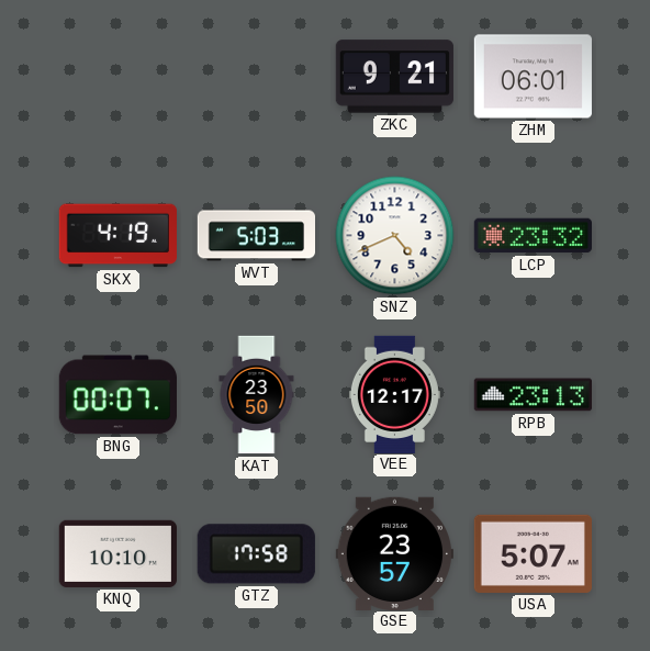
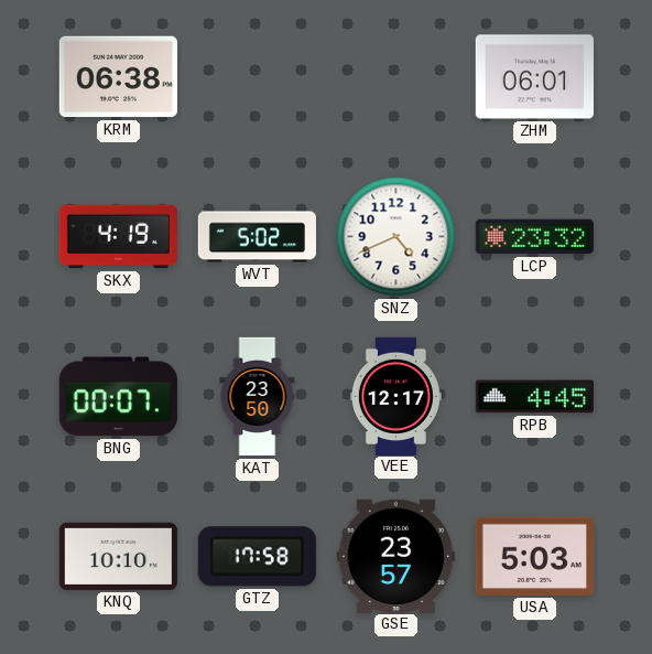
KRM: none -> 06:38 (118, 77)
ZKC: 9:21 -> none (394, 77)
WVT: 5:03 -> 5:02 (257, 237)
RPB: 23:13 -> 4:45 (534, 397)
USA: 5:07 -> 5:03 (534, 556)
